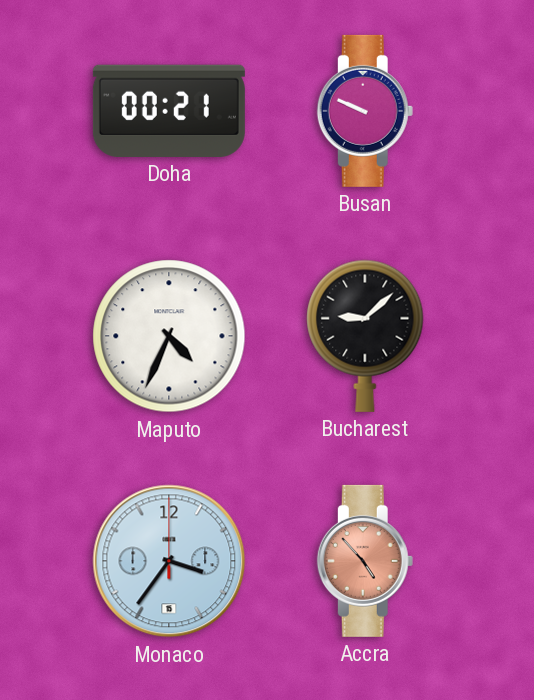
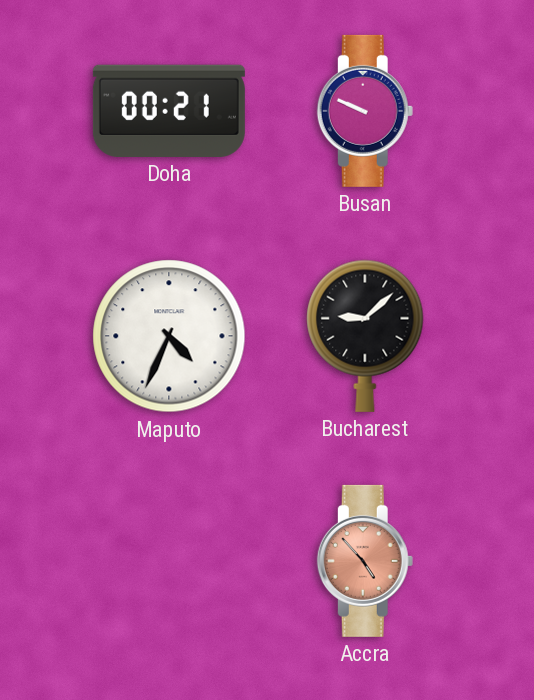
Monaco: 3:36 -> none (169, 561)
